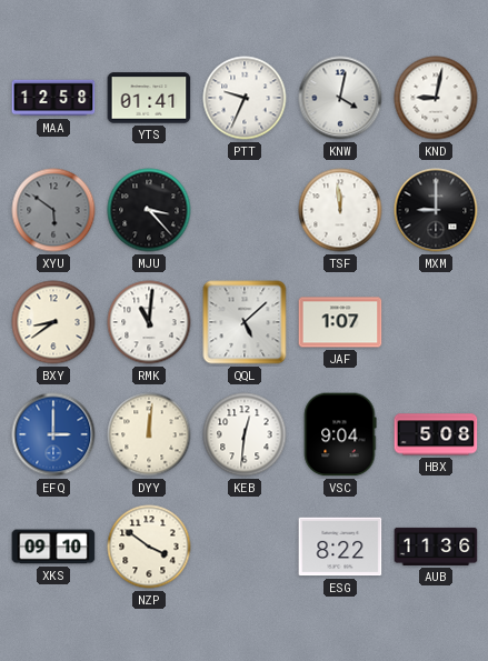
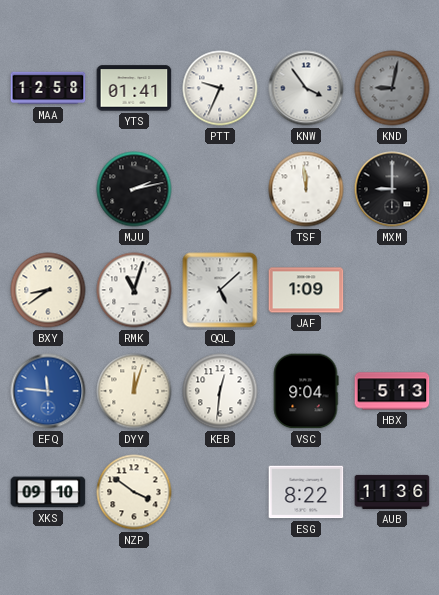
KNW: 4:02 -> 3:54 (306, 88)
KND dial: white -> grey (392, 88)
XYU: 5:51 -> none (53, 210)
MJU: 3:23 -> 2:13 (134, 189)
RMK: 11:01 -> 11:03 (134, 290)
JAF: 1:07 -> 1:09 (306, 290)
EFQ: 3:00 -> 11:46 (48, 391)
DYY: 12:01 -> 12:03 (134, 391)
HBX: 5:08 -> 5:13 (392, 391)
